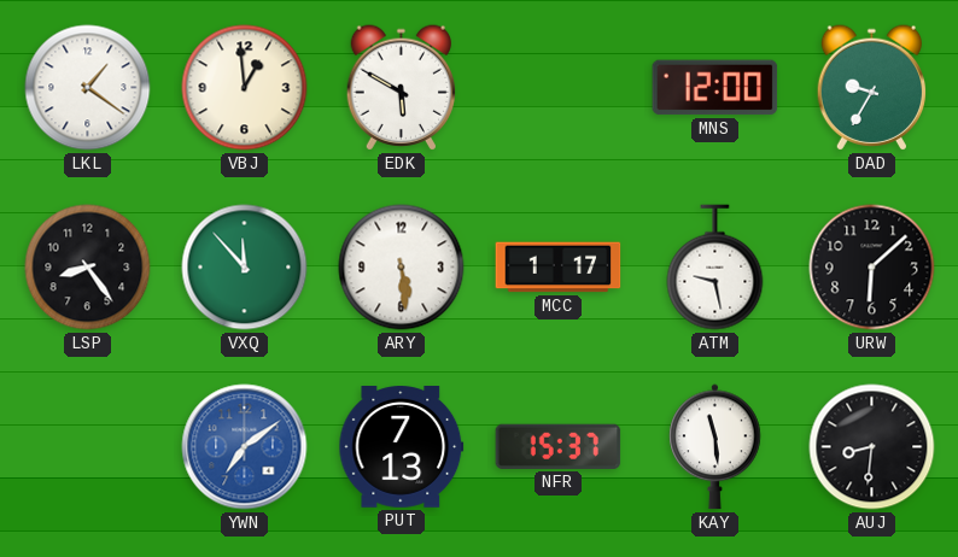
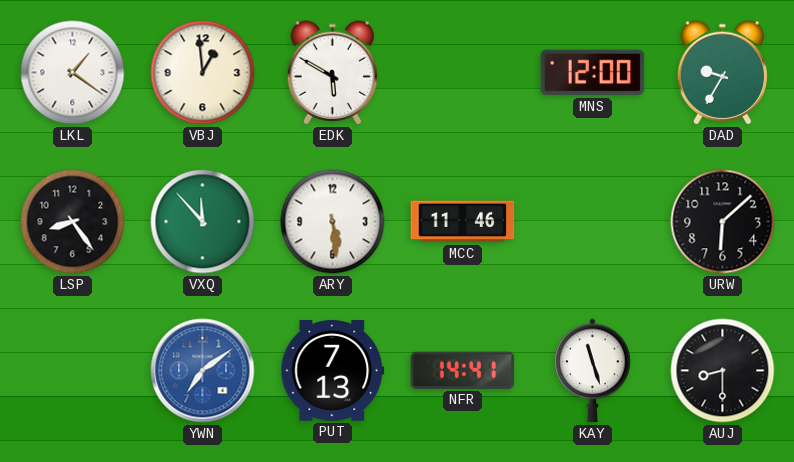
MCC: 1:17 -> 11:46 (463, 222)
ATM: 9:28 -> none (715, 268)
NFR: 15:37 -> 14:41 (463, 370)
KAY: 11:29 -> 11:27 (593, 371)
AUJ: 8:31 -> 8:30 (723, 371)
